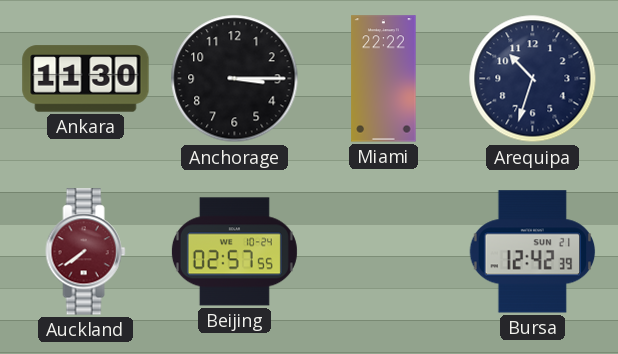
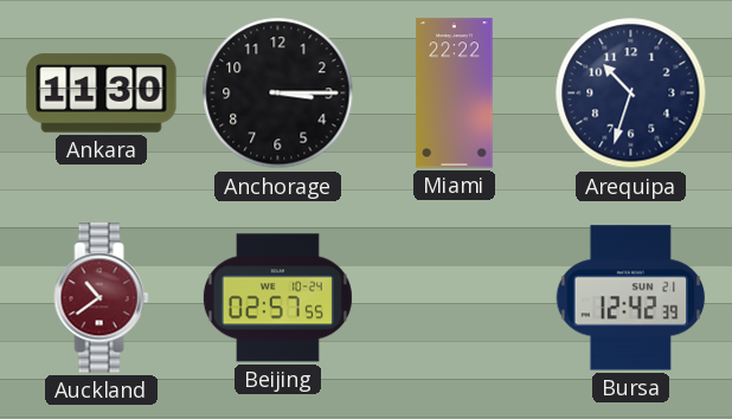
Auckland: 7:39 -> 10:39 (102, 298)
